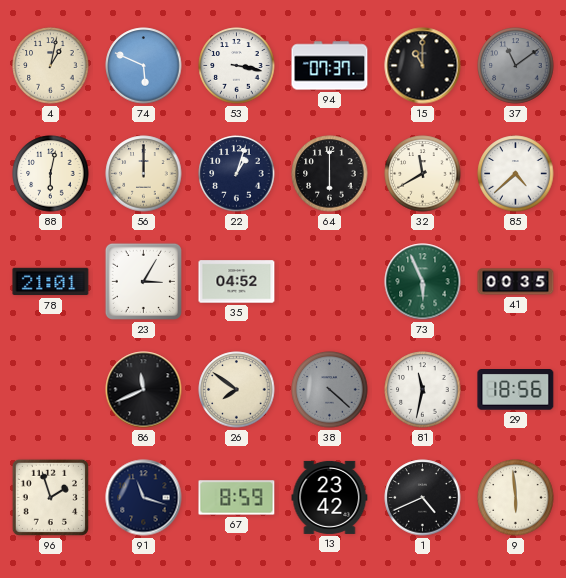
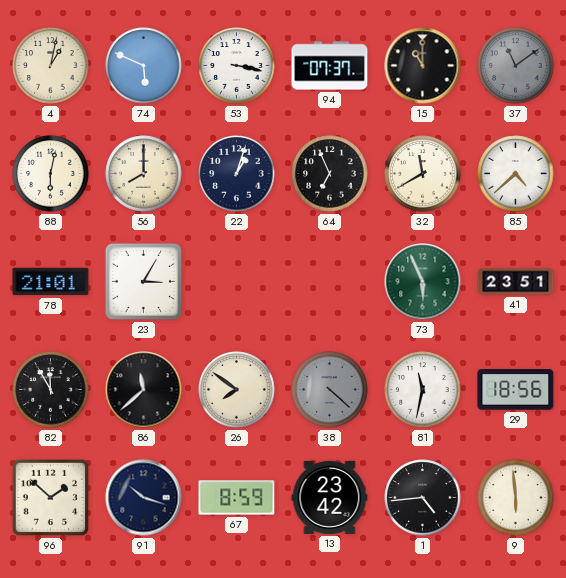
56: 12:00 -> 8:00 (144, 174)
64: 6:00 -> 6:56 (330, 174)
35: 04:52 -> none (237, 282)
41: 00:35 -> 23:51 (516, 282)
82: none -> 11:55 (51, 390)
86: 11:41 -> 11:38 (144, 390)
96: 1:57 -> 1:52 (50, 497)
91: 11:18 -> 10:18 (144, 498)
1: 4:41 -> 4:44 (423, 498)
